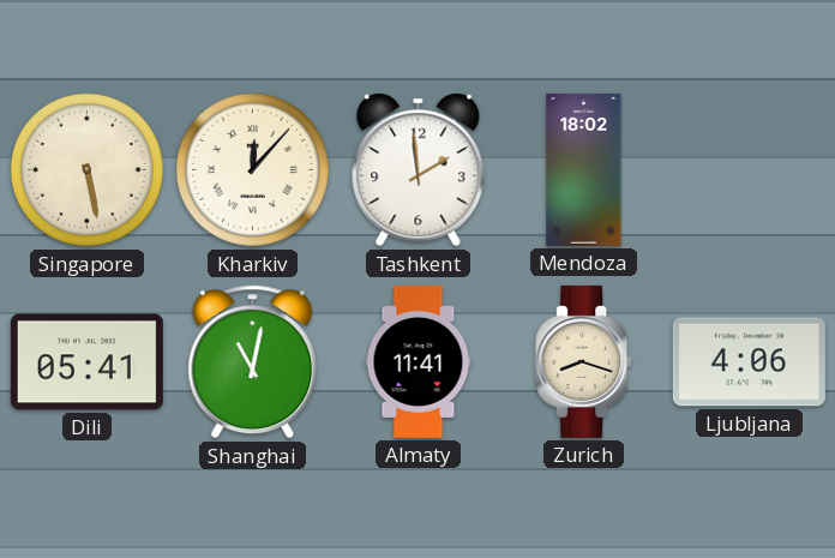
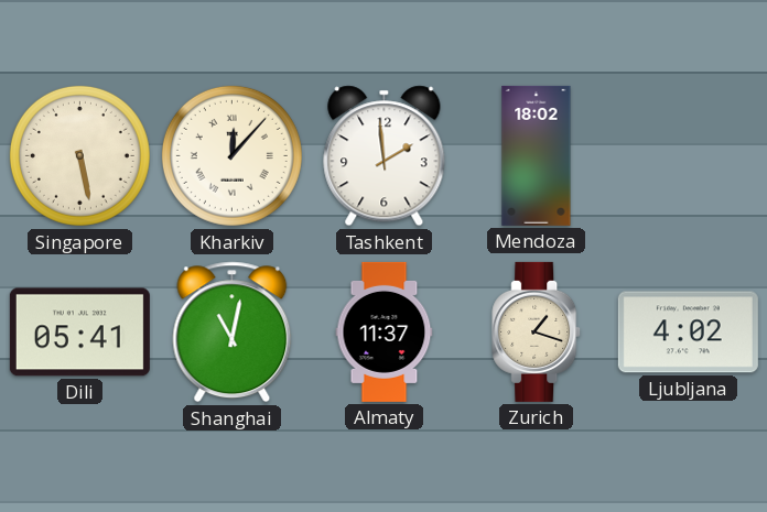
Almaty: 11:41 -> 11:37 (385, 331)
Zurich: 8:18 -> 1:18 (537, 331)
Ljubljana: 4:06 -> 4:02 (688, 333)
